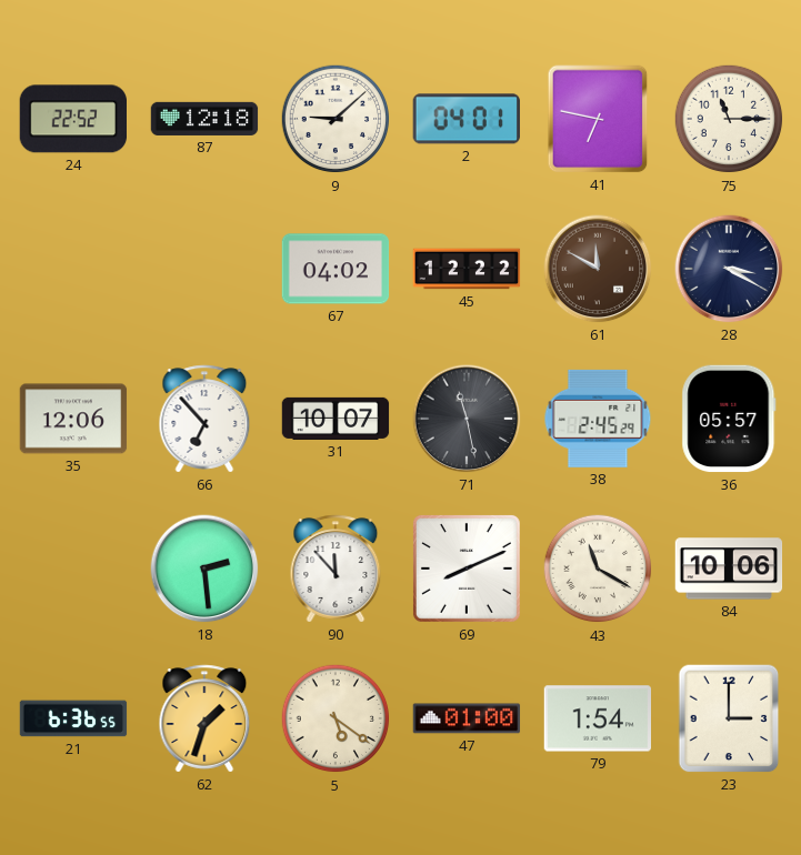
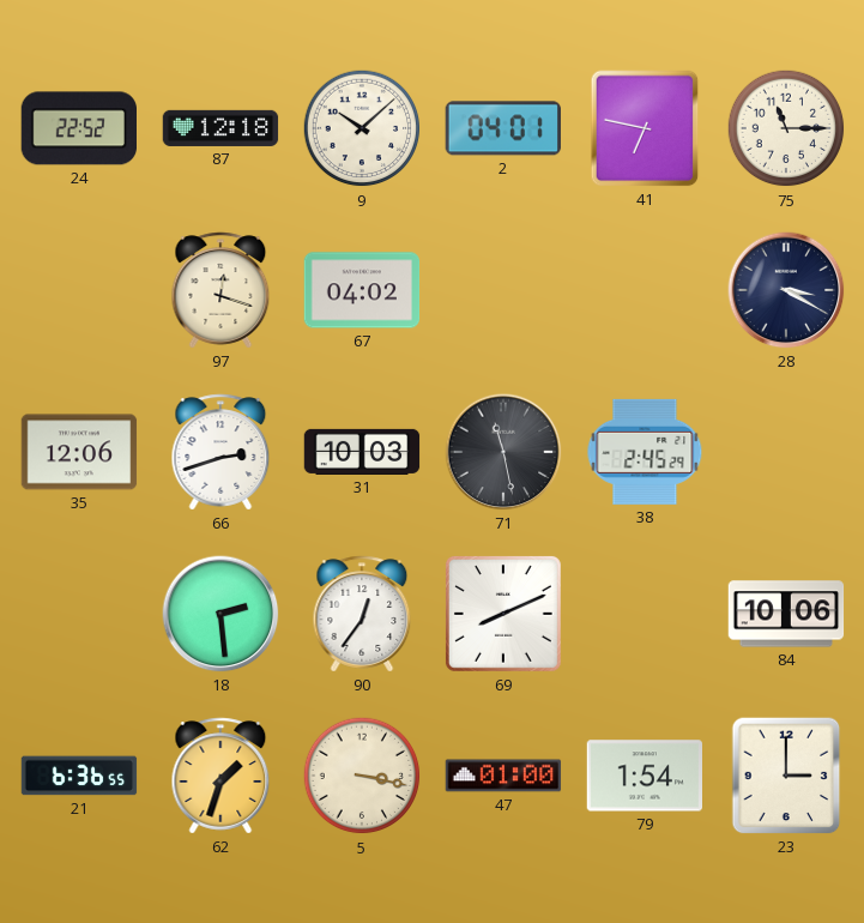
9: 9:08 -> 10:08 (362, 128)
97: none -> 12:18 (220, 290)
45: 12:22 -> none (467, 269)
61: 11:50 -> none (598, 269)
66: 6:53 -> 2:42 (220, 452)
31: 10:07 -> 10:03 (362, 452)
36: 05:57 -> none (729, 419)
90: 11:53 -> 12:36 (362, 614)
43: 11:20 -> none (598, 569)
5: 5:21 -> 3:17 (362, 776)
